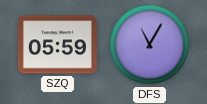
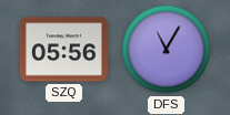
SZQ: 05:59 -> 05:56 (63, 50)
